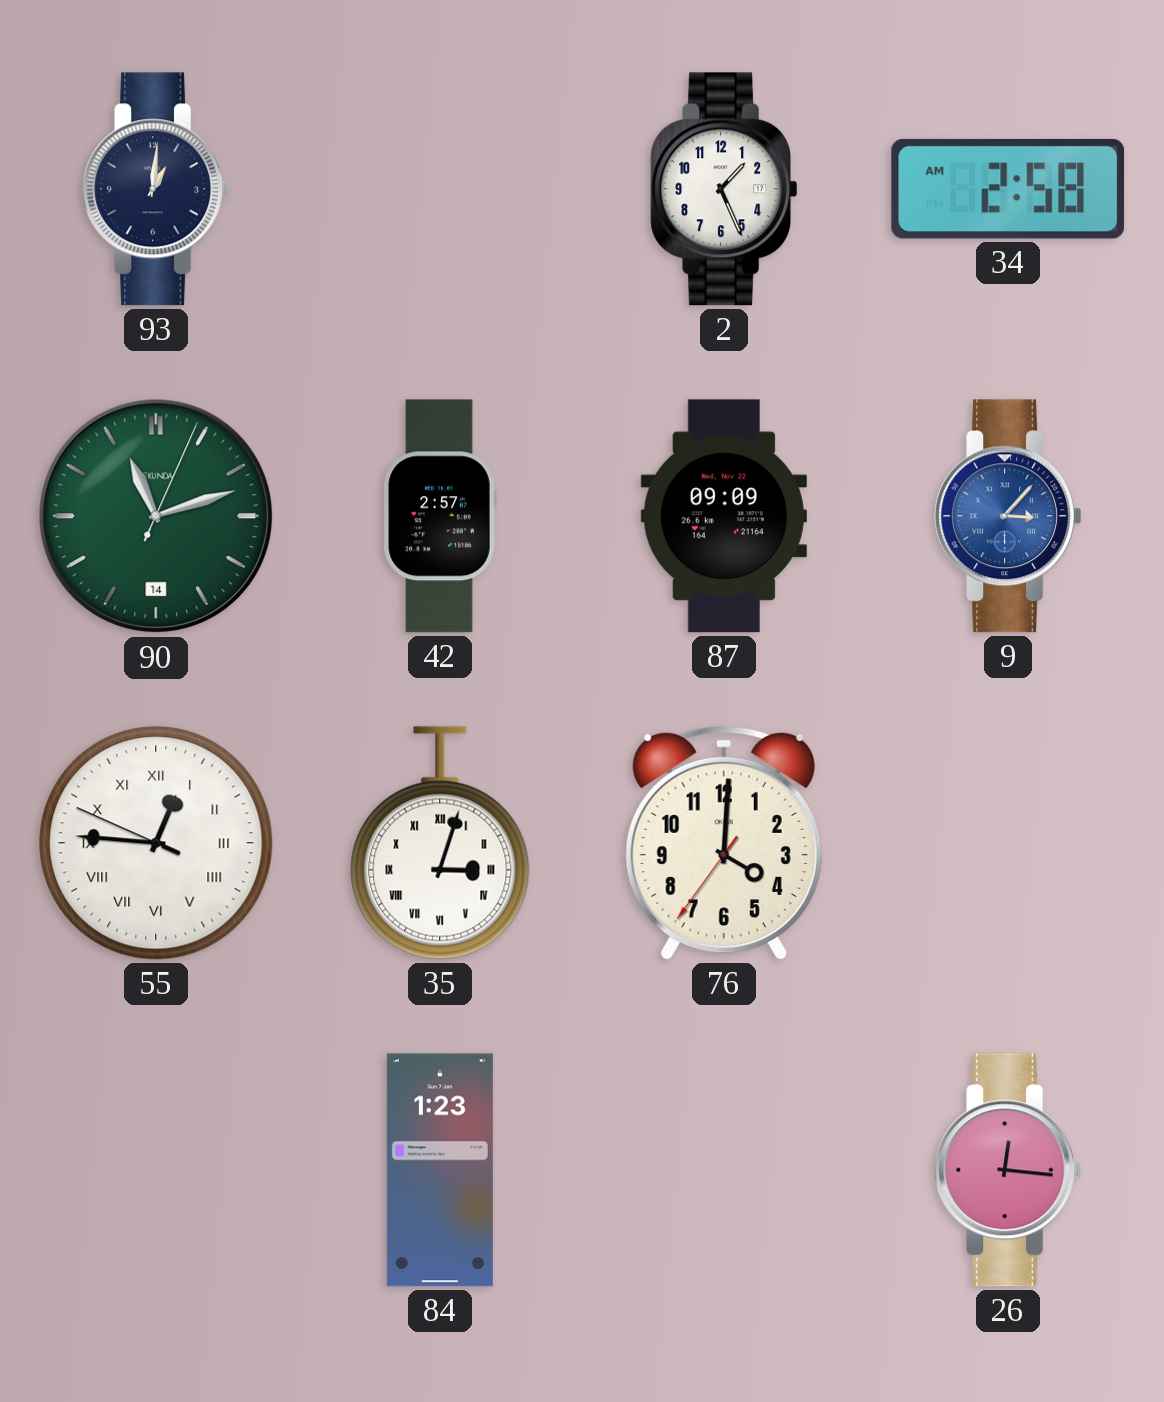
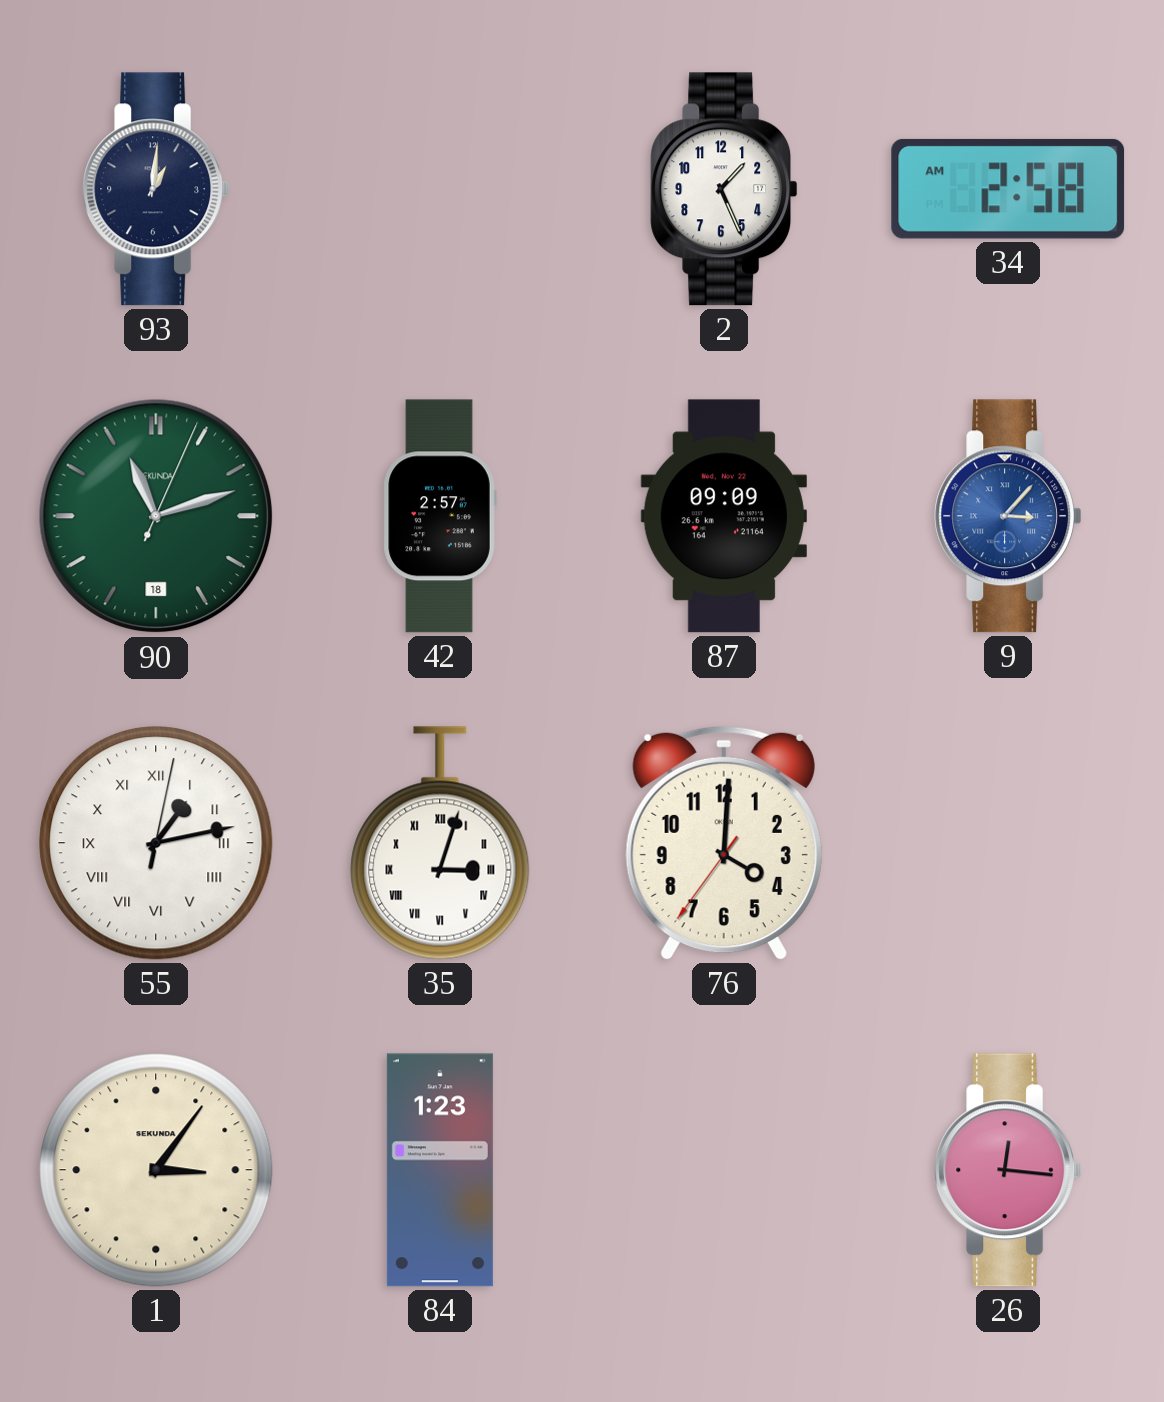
90 date: 14 -> 18 (156, 516)
55: 12:45 -> 1:13 (156, 843)
1: none -> 3:06 (156, 1170)
